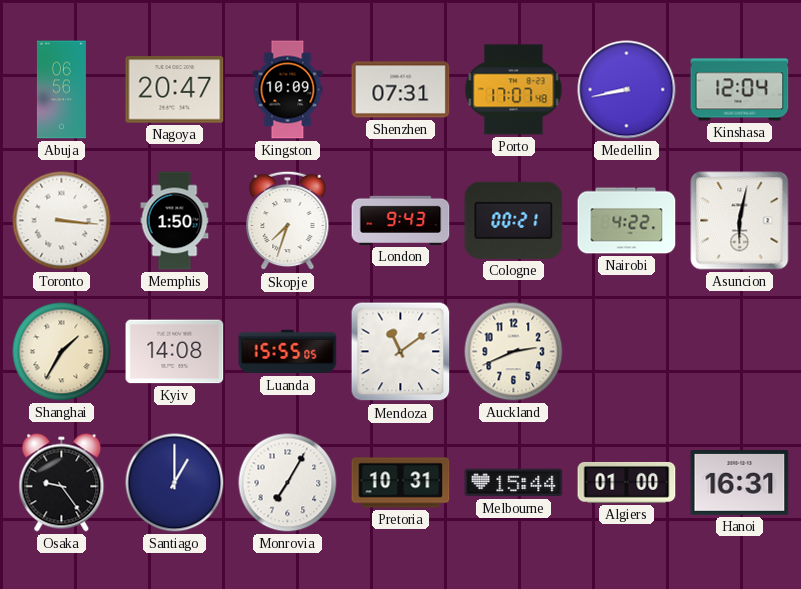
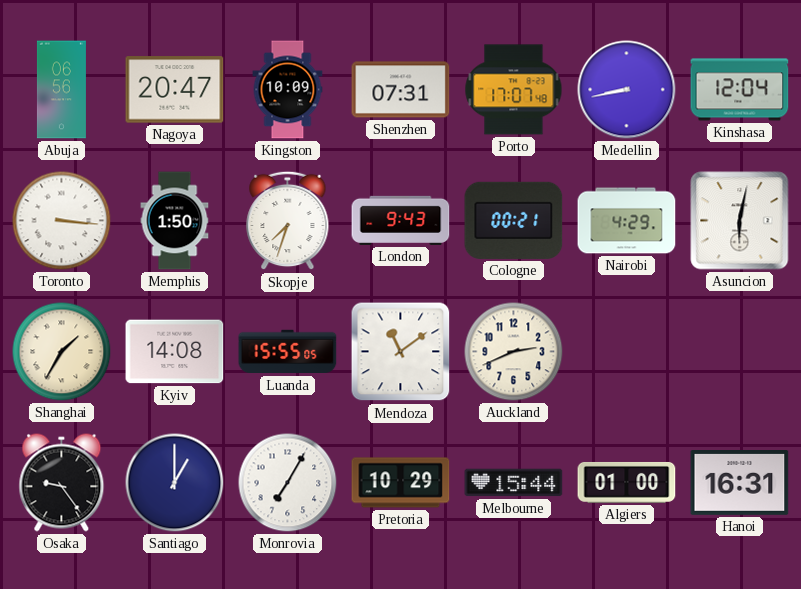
Nairobi: 4:22 -> 4:29 (627, 221)
Pretoria: 10:31 -> 10:29 (401, 483)
